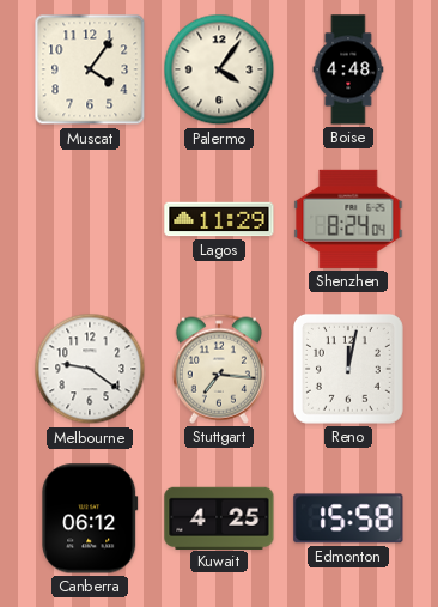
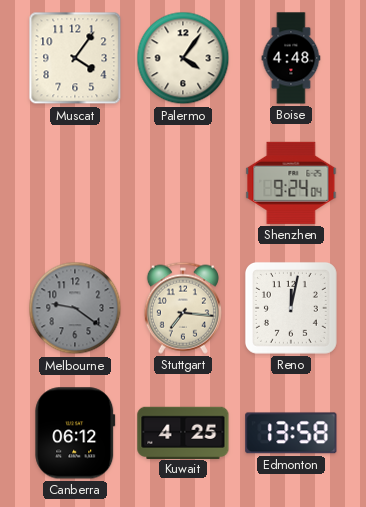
Lagos: 11:29 -> none (219, 219)
Shenzhen: 8:24 -> 9:24 (291, 183)
Melbourne dial: white -> grey (75, 308)
Edmonton: 15:58 -> 13:58 (291, 433)
